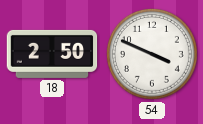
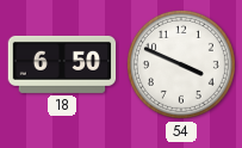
18: 2:50 -> 6:50 (62, 64)
